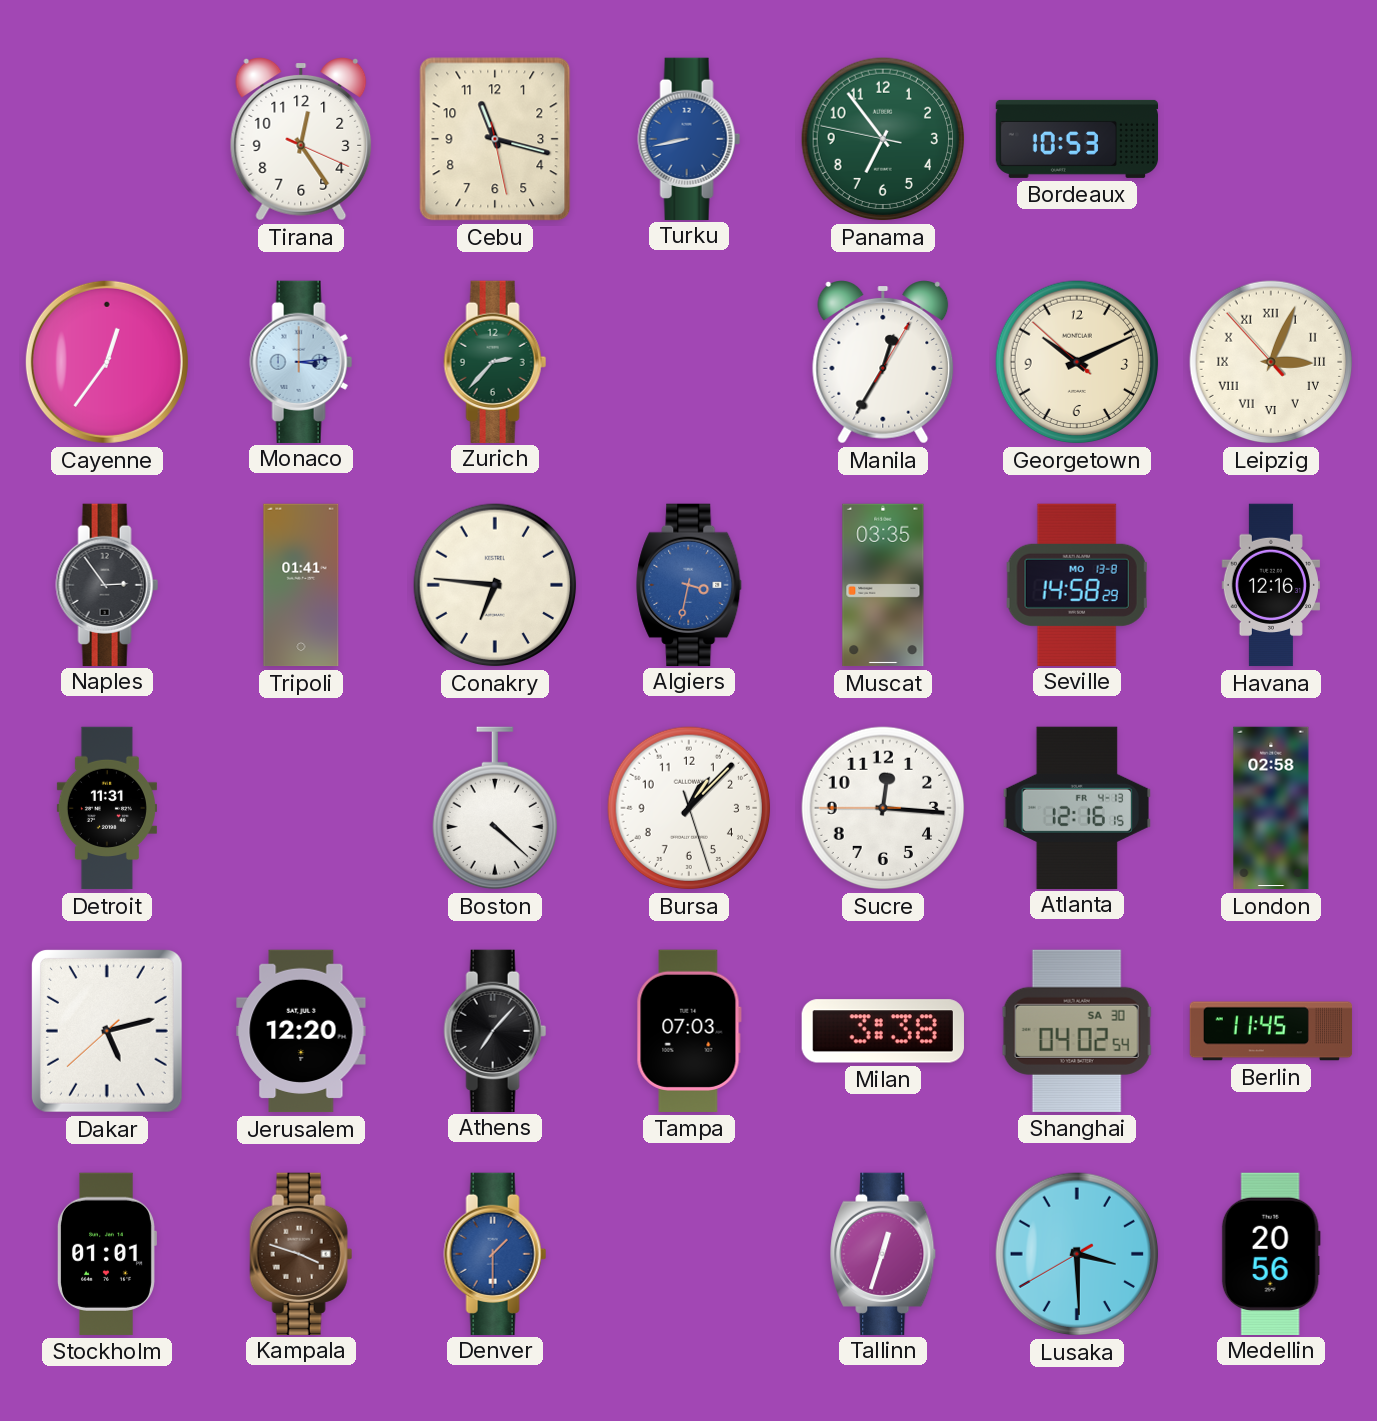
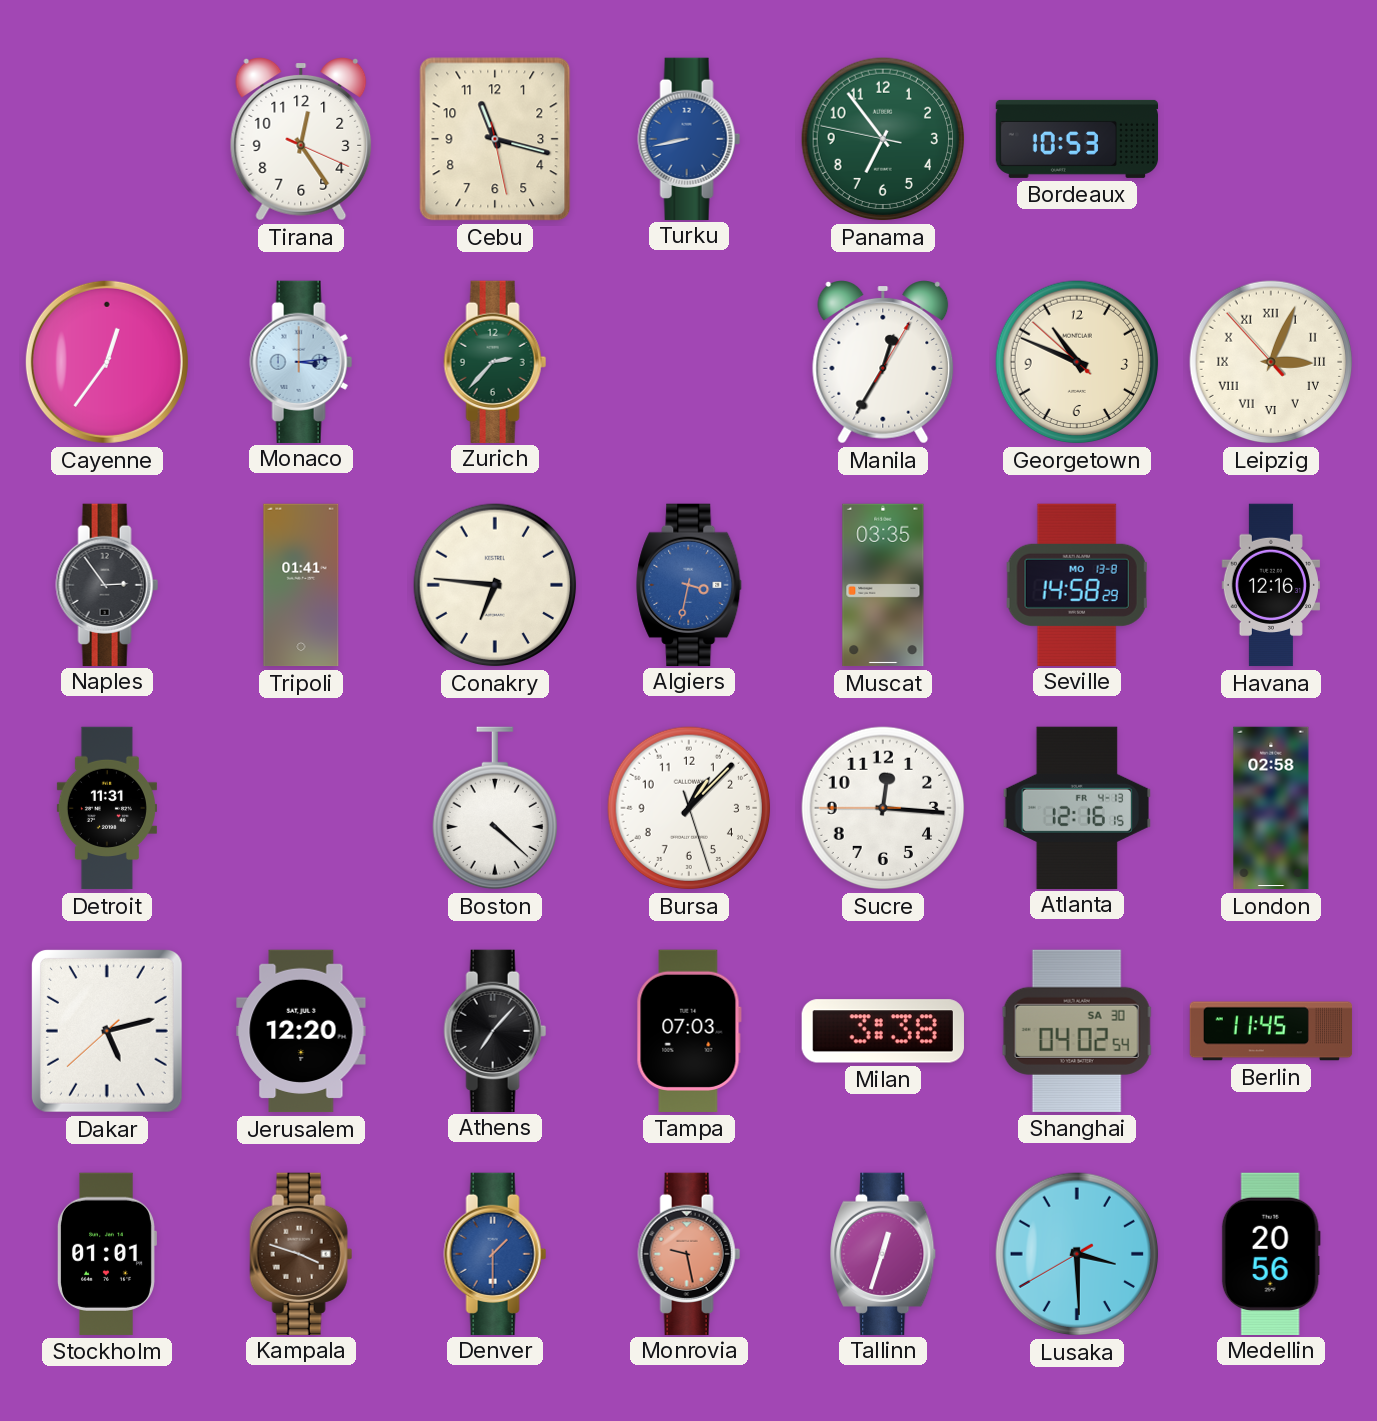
Georgetown: 10:10 -> 10:48 (1077, 362)
Monrovia: none -> 9:28 (689, 1253)
